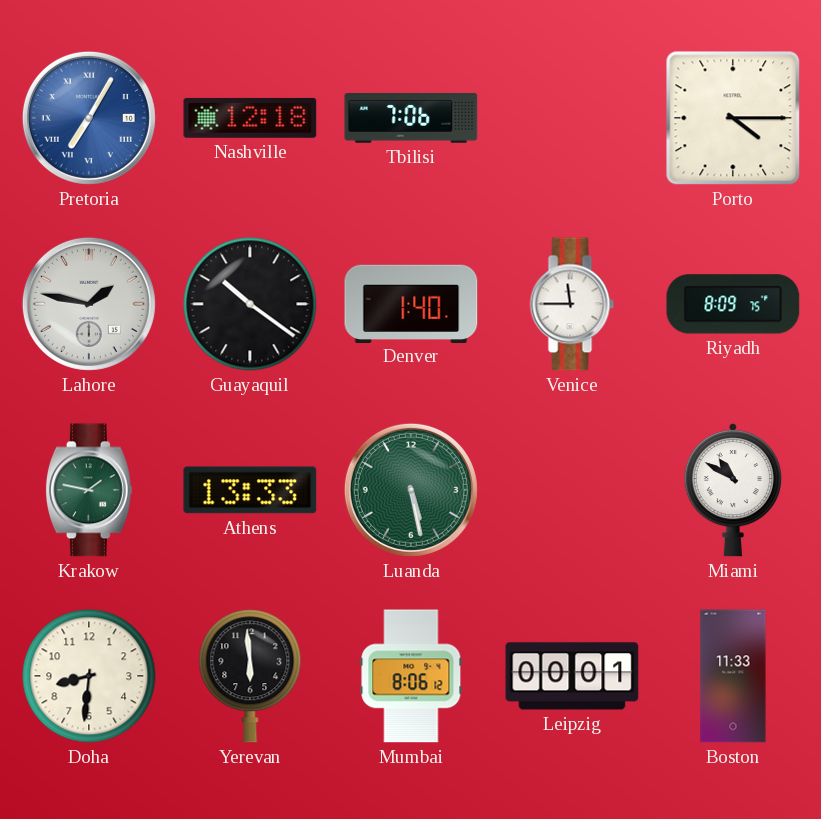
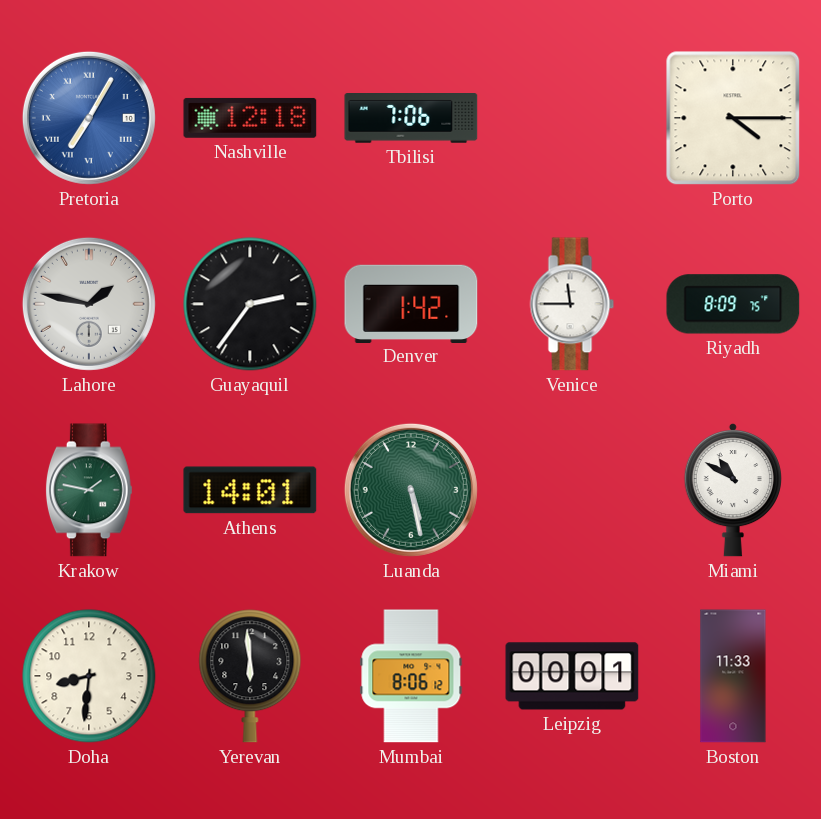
Guayaquil: 10:21 -> 2:36 (250, 304)
Denver: 1:40 -> 1:42 (411, 303)
Athens: 13:33 -> 14:01 (250, 490)
